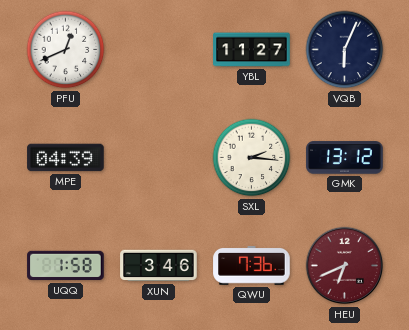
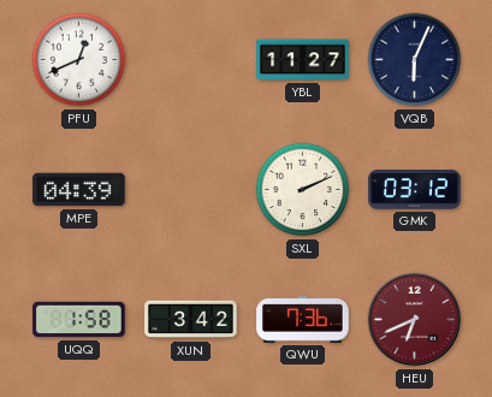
SXL: 2:16 -> 2:11 (303, 190)
GMK: 13:12 -> 03:12 (415, 190)
XUN: 3:46 -> 3:42 (191, 320)
